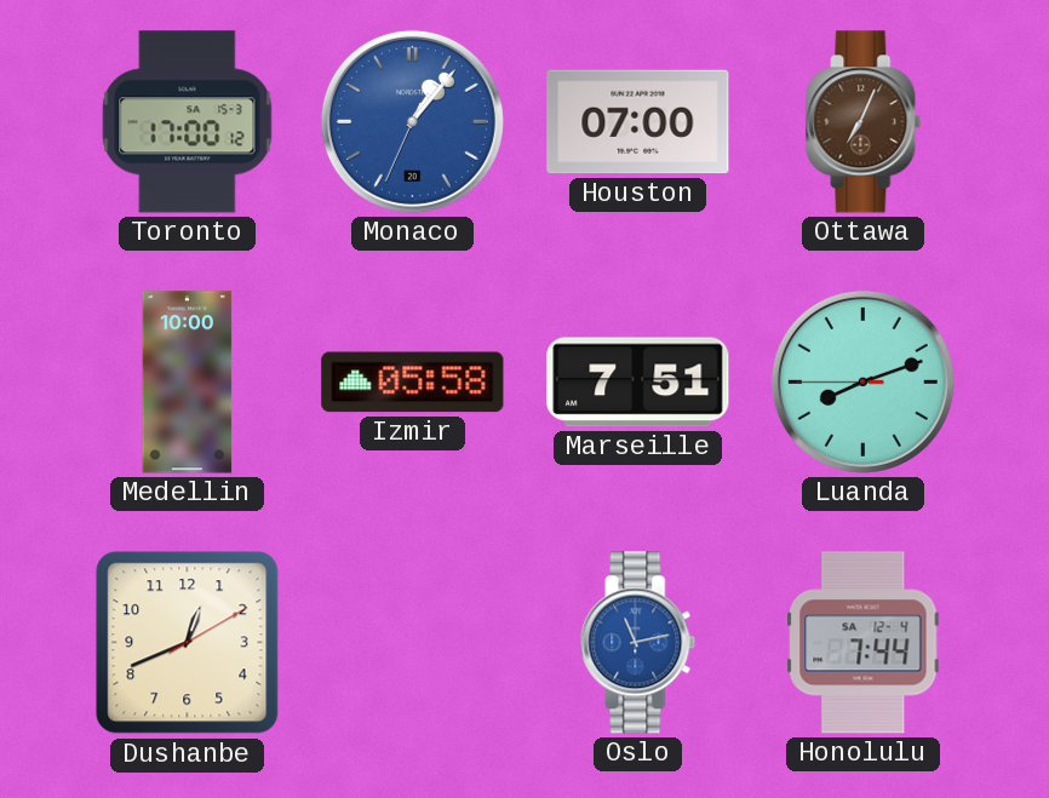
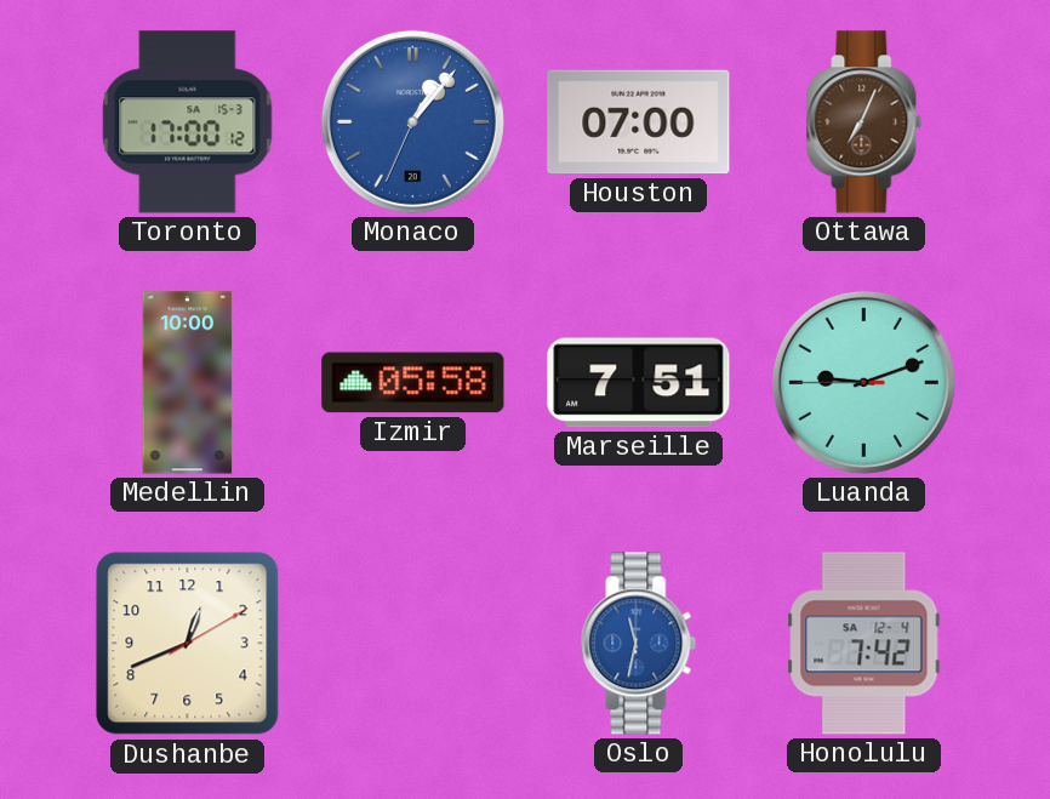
Luanda: 8:11 -> 9:11 (863, 382)
Oslo: 11:13 -> 11:32 (639, 644)
Honolulu: 7:44 -> 7:42 (864, 644)
